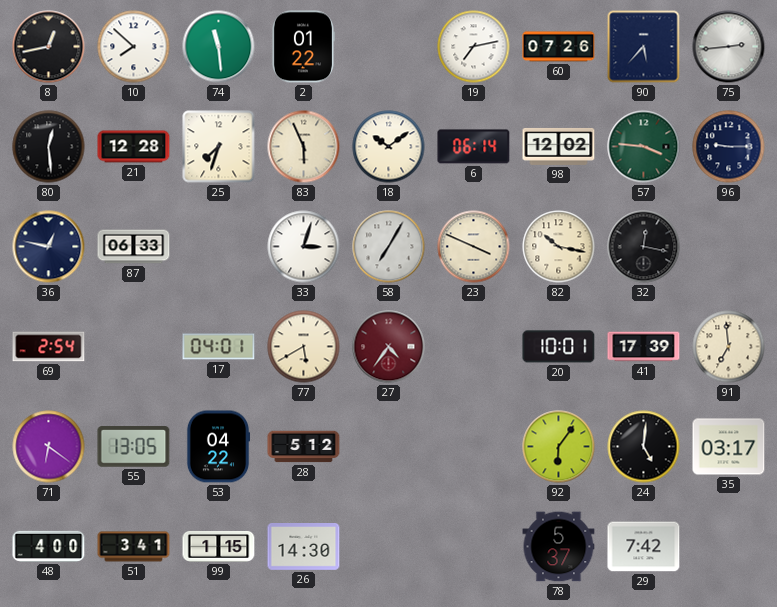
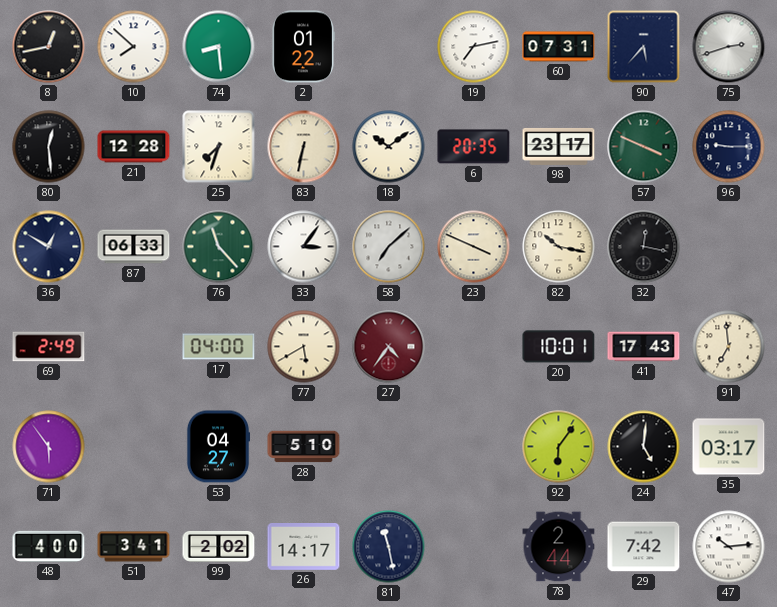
74: 11:29 -> 8:29 (219, 47)
60: 07:26 -> 07:31 (559, 47)
75: 2:44 -> 2:42 (729, 47)
83: 5:56 -> 6:32 (304, 147)
6: 06:14 -> 20:35 (474, 147)
98: 12:02 -> 23:17 (559, 146)
57: 3:46 -> 3:49 (644, 147)
36: 12:47 -> 12:50 (49, 247)
76: none -> 11:23 (219, 247)
33: 3:03 -> 3:06 (304, 247)
58: 7:05 -> 7:08 (389, 247)
69: 2:54 -> 2:49 (49, 347)
17: 04:01 -> 04:00 (219, 347)
41: 17:39 -> 17:43 (644, 347)
71: 6:21 -> 5:54 (49, 447)
55: 13:05 -> none (134, 447)
53: 04:22 -> 04:27 (218, 447)
28: 5:12 -> 5:10 (304, 447)
99: 1:15 -> 2:02 (219, 546)
26: 14:30 -> 14:17 (304, 547)
81: none -> 11:28 (389, 547)
78: 5:37 -> 2:44 (559, 547)
47: none -> 10:14 (729, 547)
